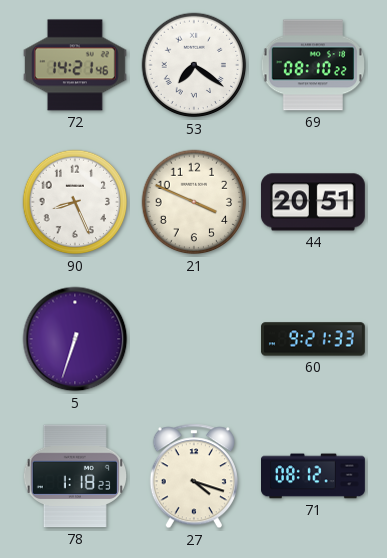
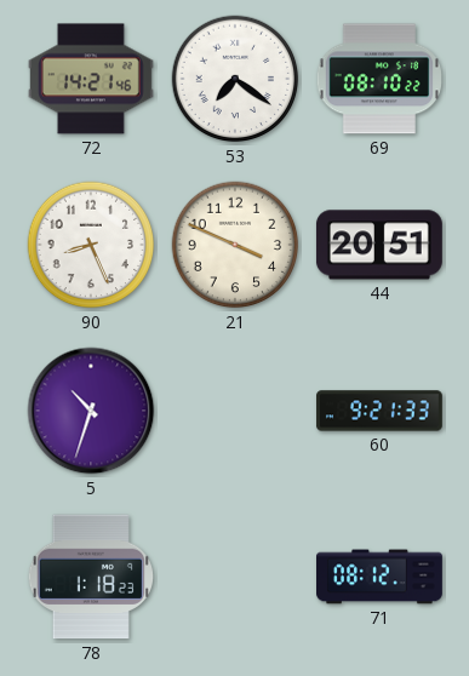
5: 6:33 -> 10:33 (91, 411)
27: 4:18 -> none (194, 476)
